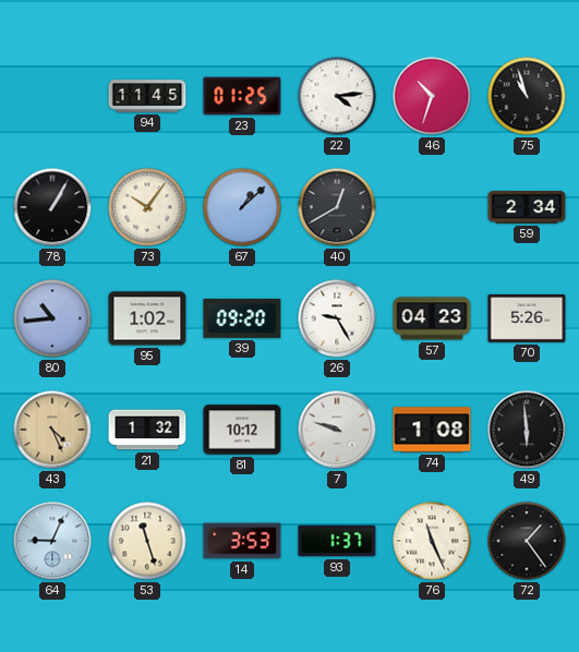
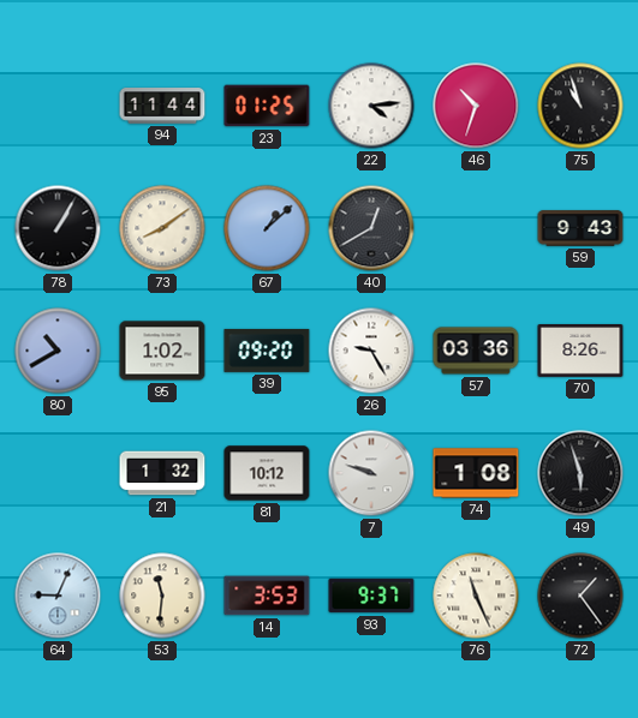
94: 11:45 -> 11:44 (162, 106)
73: 10:06 -> 8:09 (162, 228)
59: 2:34 -> 9:43 (580, 228)
80: 10:44 -> 10:40 (58, 351)
57: 04:23 -> 03:36 (476, 351)
70: 5:26 -> 8:26 (580, 352)
43: 4:26 -> none (52, 430)
49: 5:59 -> 5:57 (580, 473)
53: 11:27 -> 11:31 (162, 596)
93: 1:37 -> 9:37 (371, 596)
